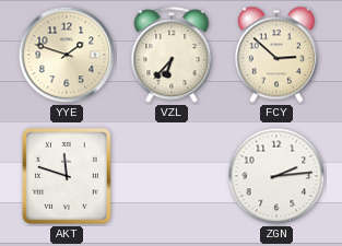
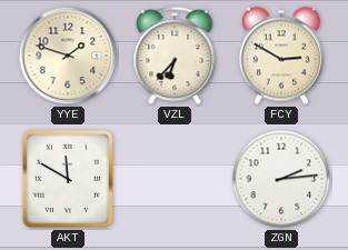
FCY: 2:52 -> 2:50 (281, 56)
AKT: 11:48 -> 11:50 (68, 180)
